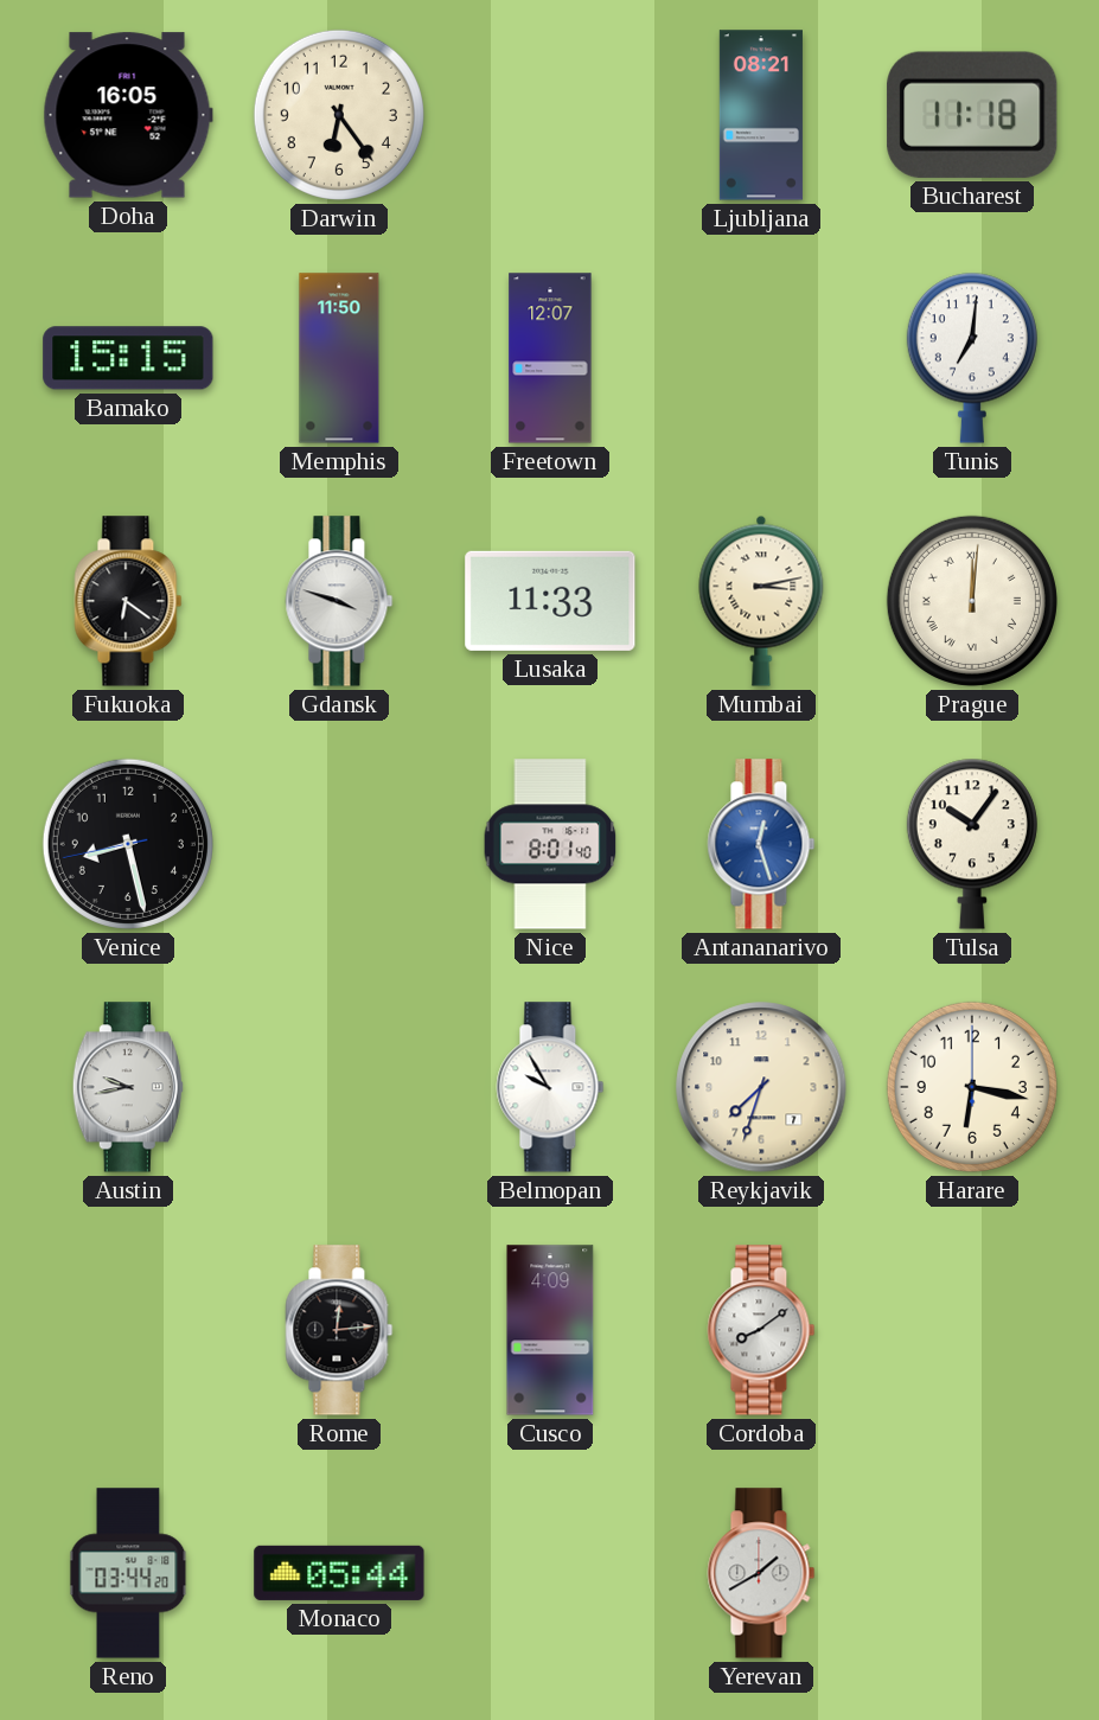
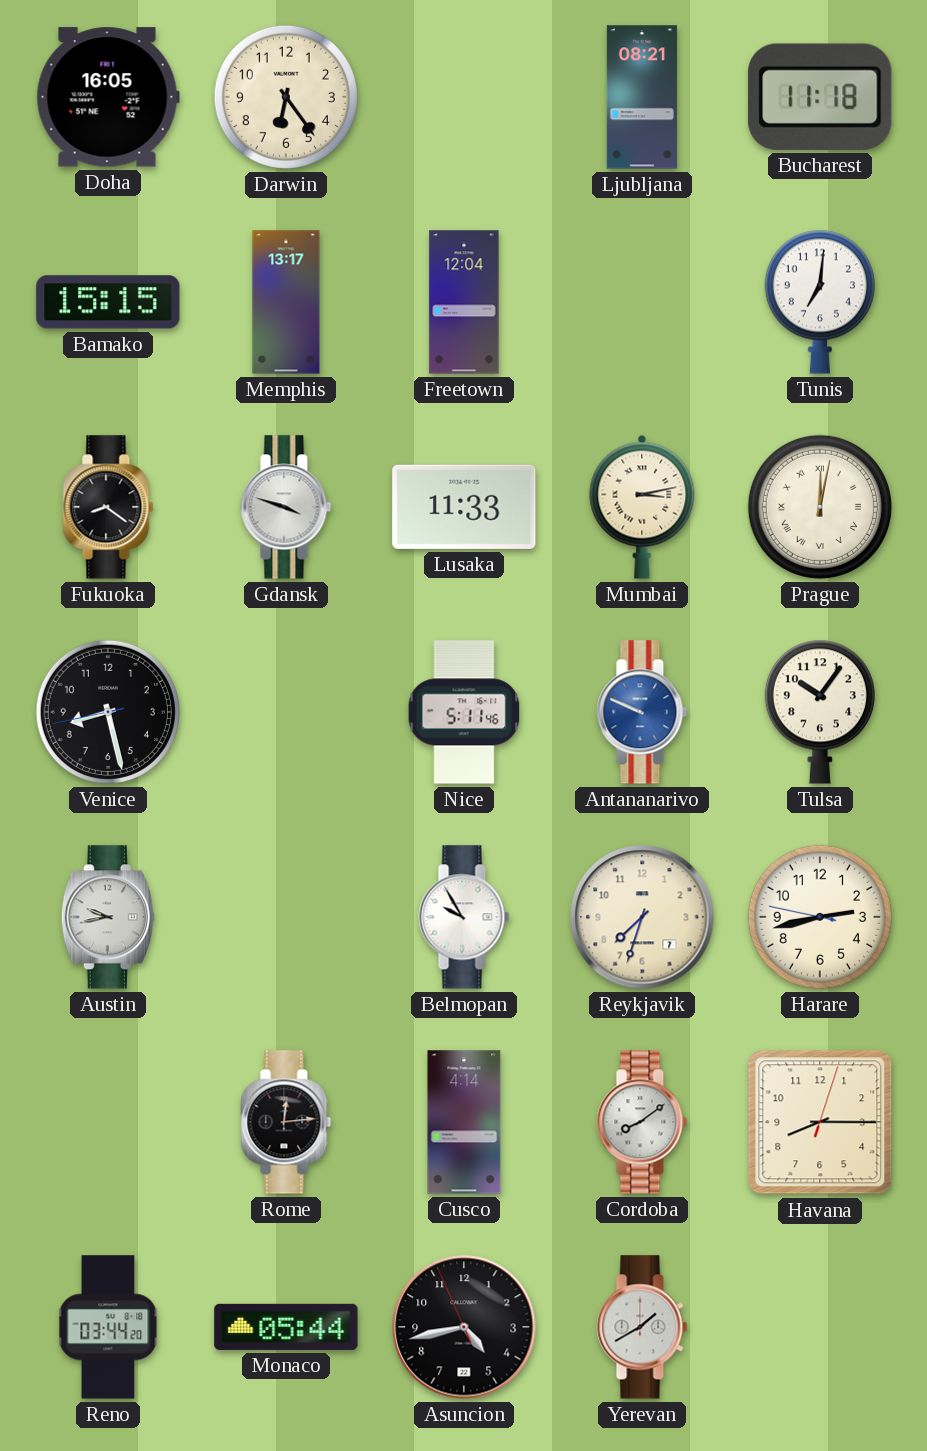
Memphis: 11:50 -> 13:17 (286, 302)
Freetown: 12:07 -> 12:04 (464, 302)
Fukuoka: 6:21 -> 8:21 (108, 507)
Prague: 12:01 -> 12:02 (820, 507)
Nice: 8:01 -> 5:11 (464, 712)
Antananarivo: 12:27 -> 9:49 (642, 712)
Harare: 6:17 -> 2:42 (820, 917)
Cusco: 4:09 -> 4:14 (464, 1122)
Havana: none -> 8:15 (820, 1122)
Asuncion: none -> 4:42 (464, 1327)
